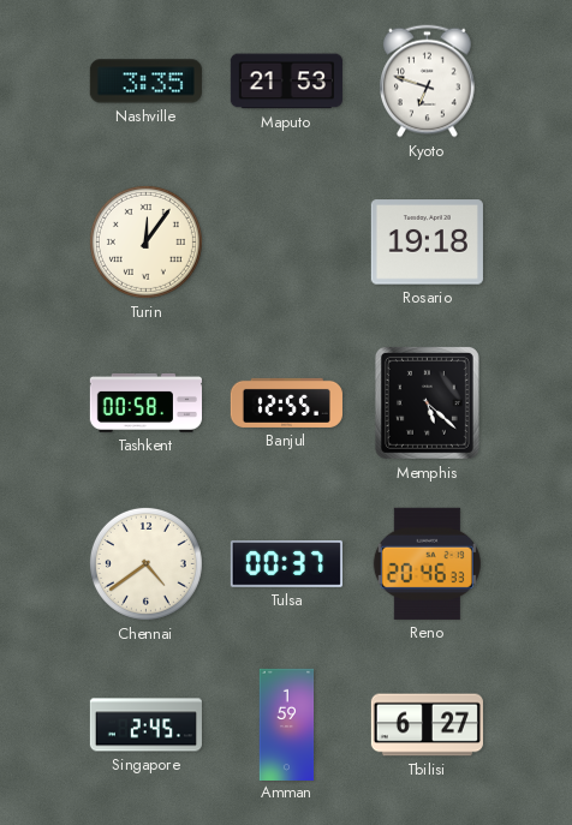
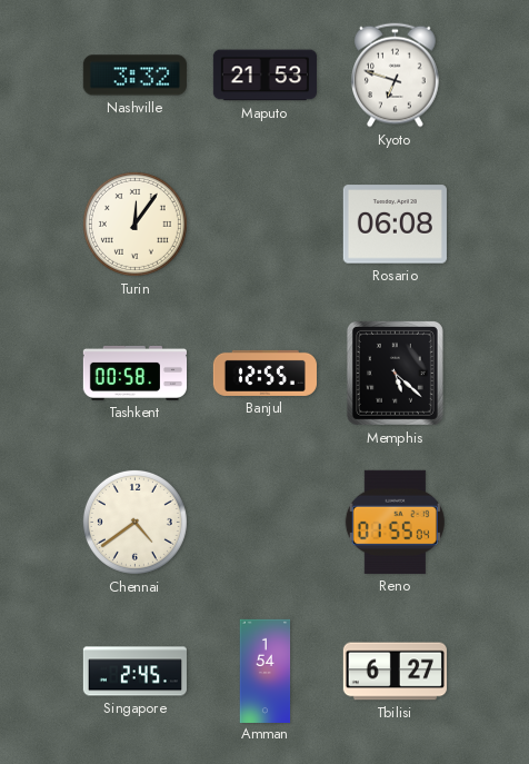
Nashville: 3:35 -> 3:32 (134, 76)
Rosario: 19:18 -> 06:08 (395, 225)
Tulsa: 00:37 -> none (286, 564)
Reno: 20:46 -> 01:55 (395, 522)
Amman: 1:59 -> 1:54 (266, 671)
